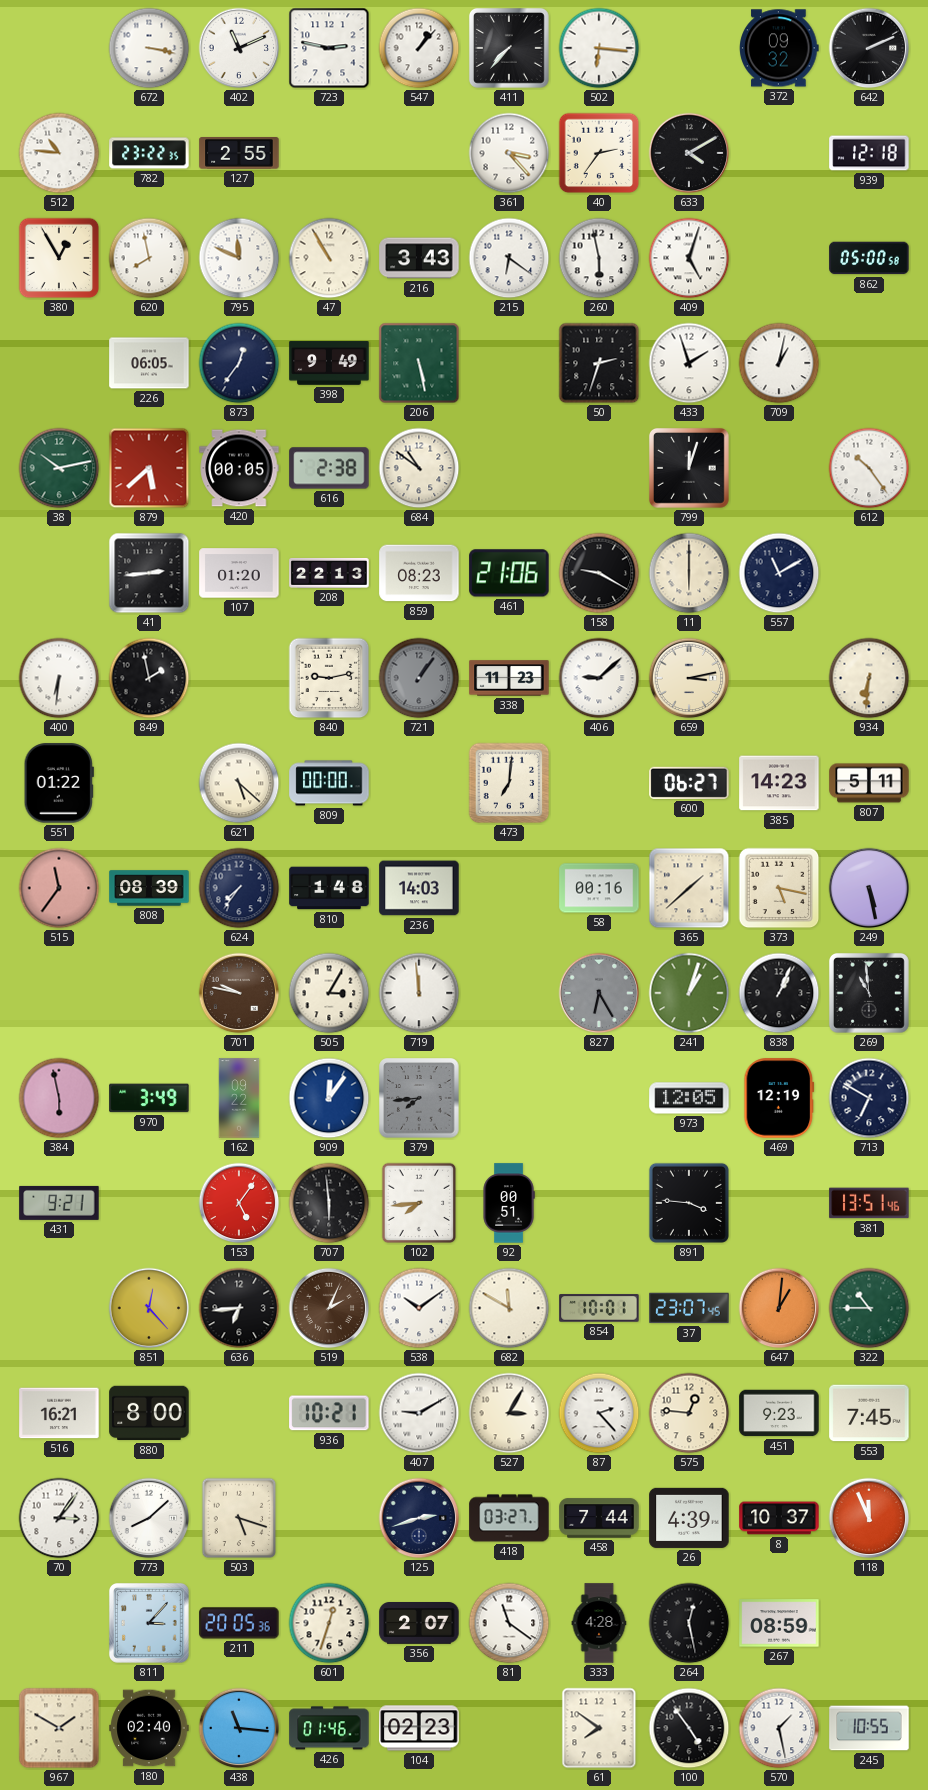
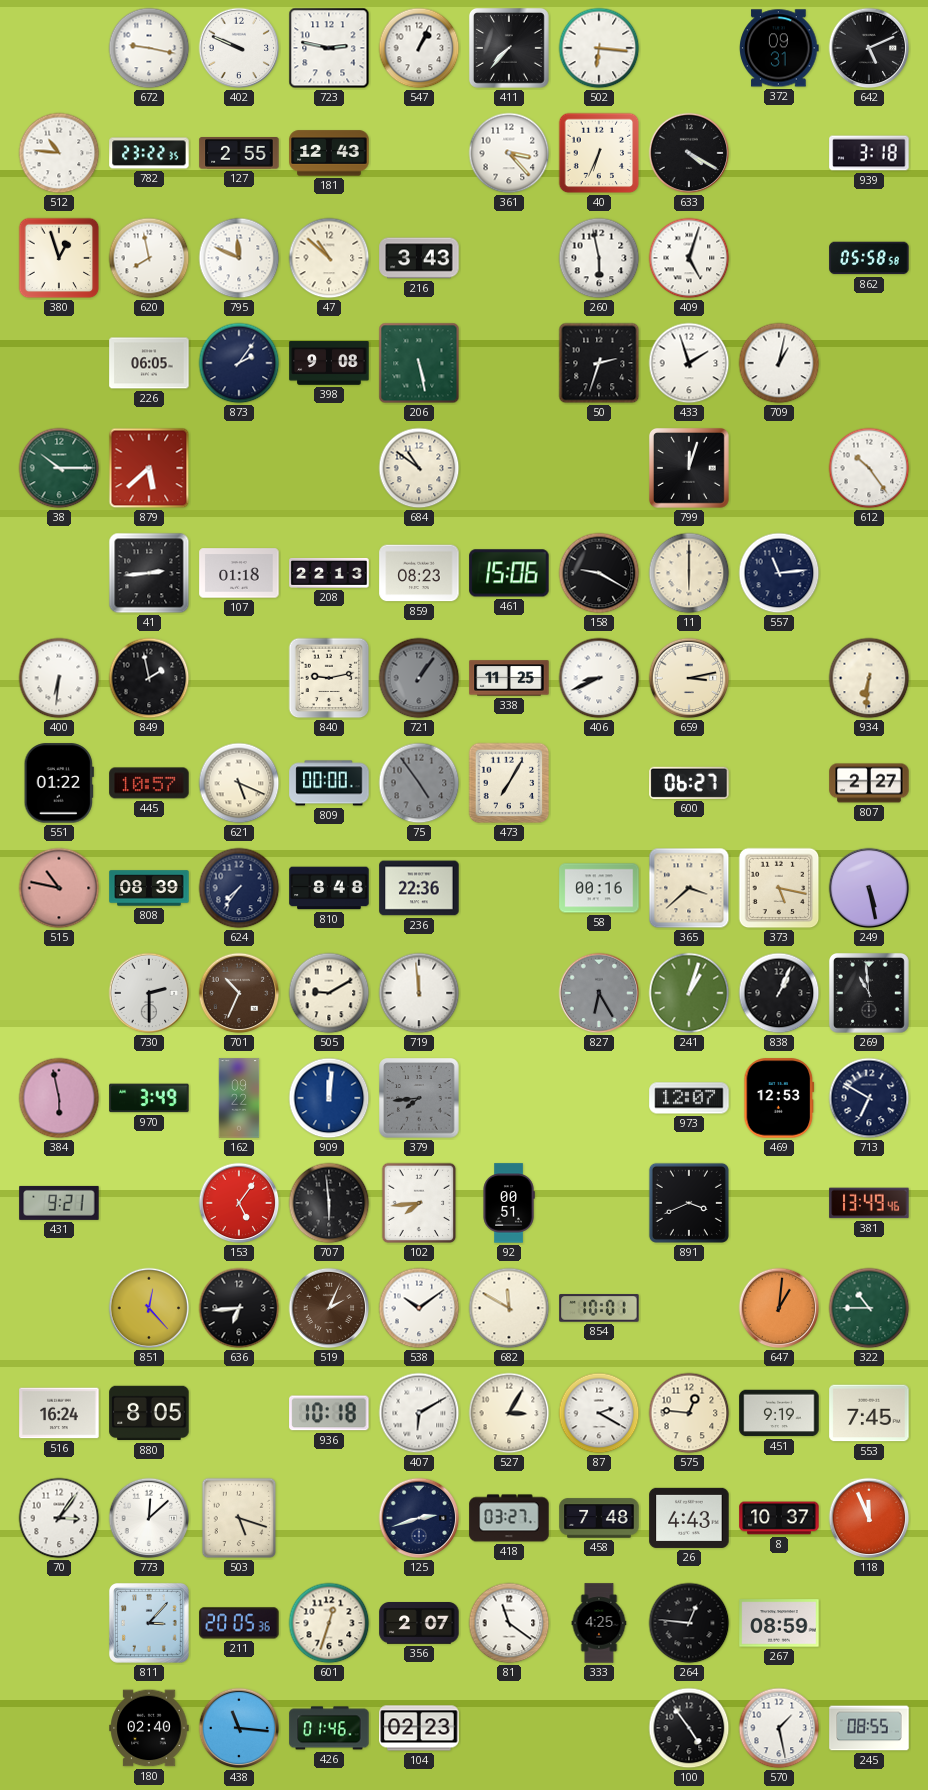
672: 3:17 -> 9:17 (149, 48)
402: 11:11 -> 9:49 (239, 48)
547: 1:07 -> 1:04 (419, 48)
372: 09:32 -> 09:31 (779, 48)
642: 2:11 -> 5:11 (869, 48)
181: none -> 12:43 (329, 153)
40: 2:36 -> 6:34 (599, 153)
633: 4:10 -> 4:20 (689, 153)
939: 12:18 -> 3:18 (869, 153)
380: 12:55 -> 12:57 (59, 258)
47: 10:55 -> 10:52 (329, 258)
215: 6:21 -> none (509, 258)
862: 05:00 -> 05:58 (869, 258)
873: 12:36 -> 2:06 (239, 363)
398: 9:49 -> 9:08 (329, 363)
38: 10:13 -> 10:15 (59, 468)
420: 00:05 -> none (239, 468)
616: 2:38 -> none (329, 468)
107: 01:20 -> 01:18 (239, 573)
461: 21:06 -> 15:06 (509, 573)
557: 11:10 -> 11:14 (779, 573)
338: 11:23 -> 11:25 (509, 678)
406: 9:08 -> 8:41 (599, 678)
445: none -> 10:57 (149, 783)
621: 5:22 -> 5:19 (239, 783)
75: none -> 4:54 (419, 783)
473: 7:01 -> 7:05 (509, 783)
385: 14:23 -> none (779, 783)
807: 5:11 -> 2:27 (869, 783)
515: 11:36 -> 10:47 (59, 888)
810: 1:48 -> 8:48 (329, 888)
236: 14:03 -> 22:36 (419, 888)
365: 1:38 -> 3:38 (689, 888)
730: none -> 2:30 (149, 993)
701: 9:47 -> 10:34 (239, 993)
505: 3:05 -> 9:10 (329, 993)
909: 12:06 -> 12:01 (329, 1098)
973: 12:05 -> 12:07 (689, 1098)
469: 12:19 -> 12:53 (779, 1098)
891: 3:46 -> 3:41 (689, 1203)
381: 13:51 -> 13:49 (869, 1203)
37: 23:07 -> none (689, 1308)
516: 16:21 -> 16:24 (59, 1413)
880: 8:00 -> 8:05 (149, 1413)
936: 10:21 -> 10:18 (329, 1413)
407: 9:10 -> 6:10 (419, 1413)
87: 2:23 -> 2:20 (599, 1413)
451: 9:23 -> 9:19 (779, 1413)
773: 8:08 -> 12:08 (149, 1518)
458: 7:44 -> 7:48 (599, 1518)
26: 4:39 -> 4:43 (689, 1518)
333: 4:28 -> 4:25 (599, 1623)
264: 12:28 -> 12:46 (689, 1623)
967: 1:50 -> none (59, 1728)
61: 7:51 -> none (599, 1728)
245: 10:55 -> 08:55 (869, 1728)
